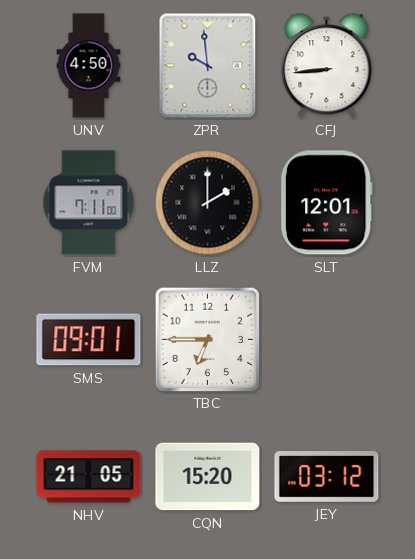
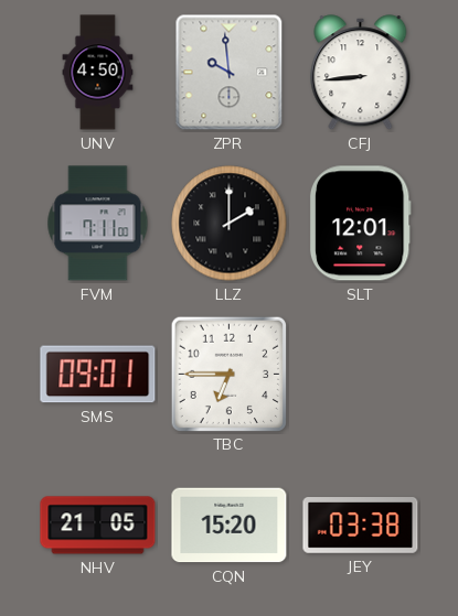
JEY: 03:12 -> 03:38 (361, 526)
